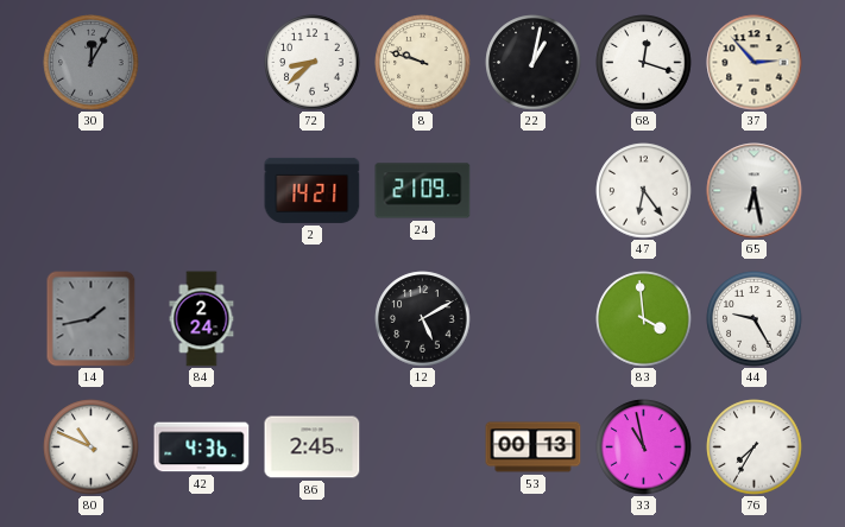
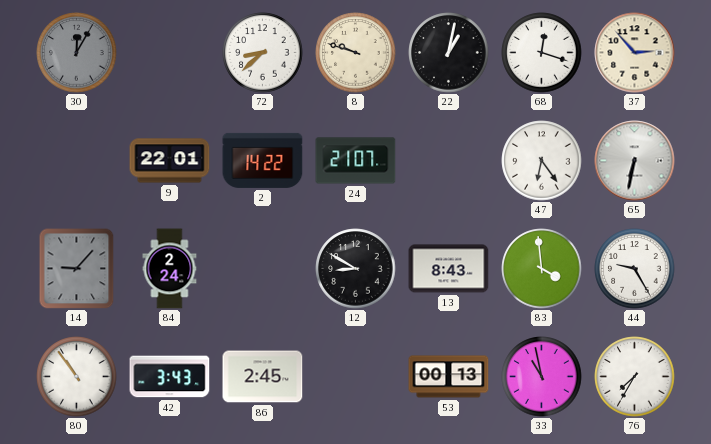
9: none -> 22:01 (170, 161)
2: 14:21 -> 14:22 (263, 160)
24: 21:09 -> 21:07 (356, 161)
65: 6:28 -> 6:32 (635, 161)
14: 1:43 -> 9:07 (77, 268)
12: 5:10 -> 8:50 (356, 269)
13: none -> 8:43 (449, 269)
80: 10:49 -> 10:54 (77, 377)
42: 4:36 -> 3:43 (170, 377)
